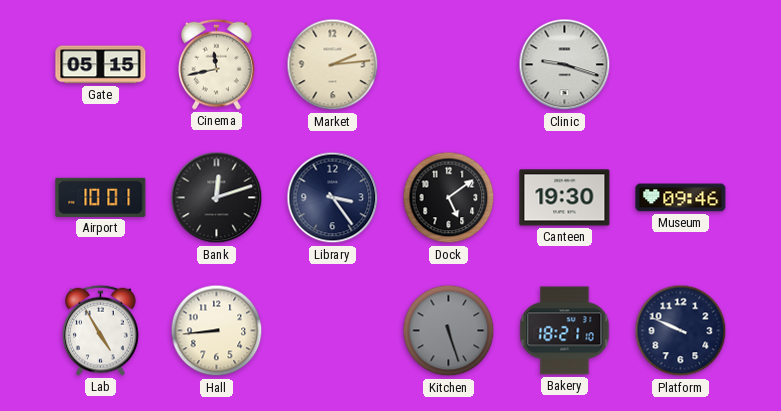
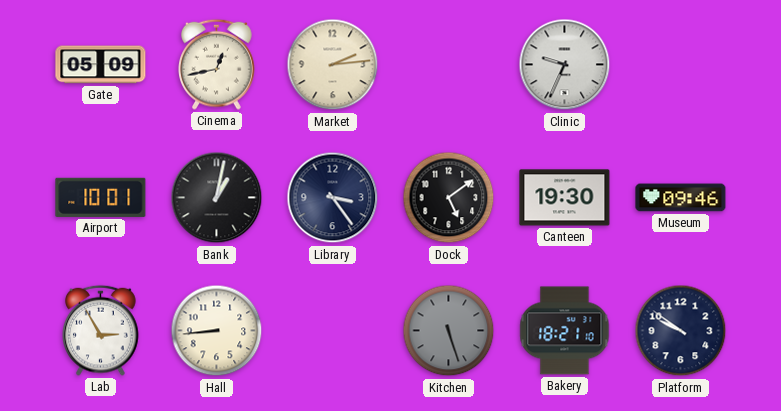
Gate: 05:15 -> 05:09 (101, 65)
Cinema: 11:43 -> 12:43 (217, 64)
Clinic: 9:18 -> 9:34 (565, 65)
Bank: 12:12 -> 1:02 (217, 198)
Lab: 4:55 -> 2:55 (101, 330)
Platform: 9:49 -> 9:51 (681, 331)
